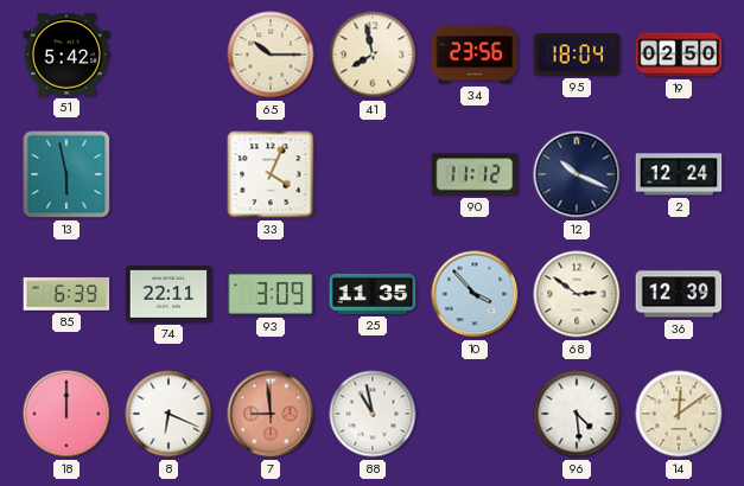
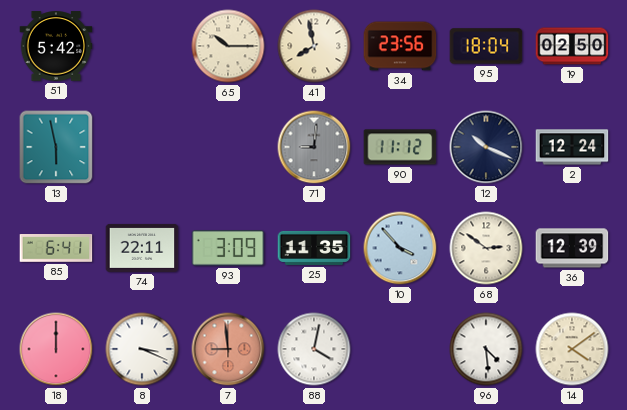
33: 4:04 -> none (271, 174)
71: none -> 9:01 (314, 147)
85: 6:39 -> 6:41 (56, 249)
8: 6:19 -> 3:19 (142, 349)
88: 10:58 -> 4:02 (314, 349)
14: 12:09 -> 4:09 (572, 349)
